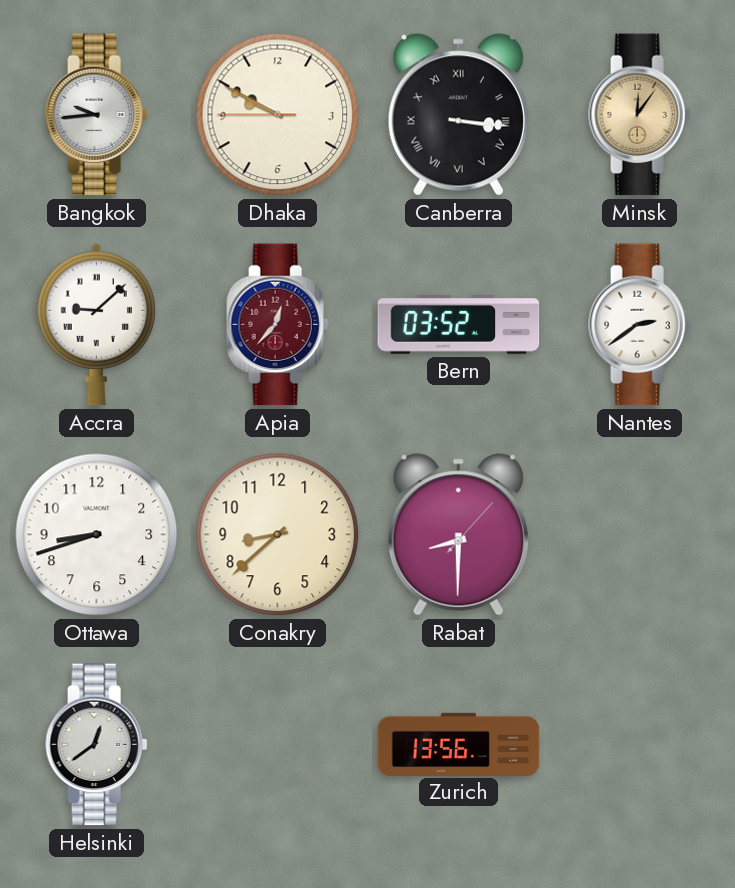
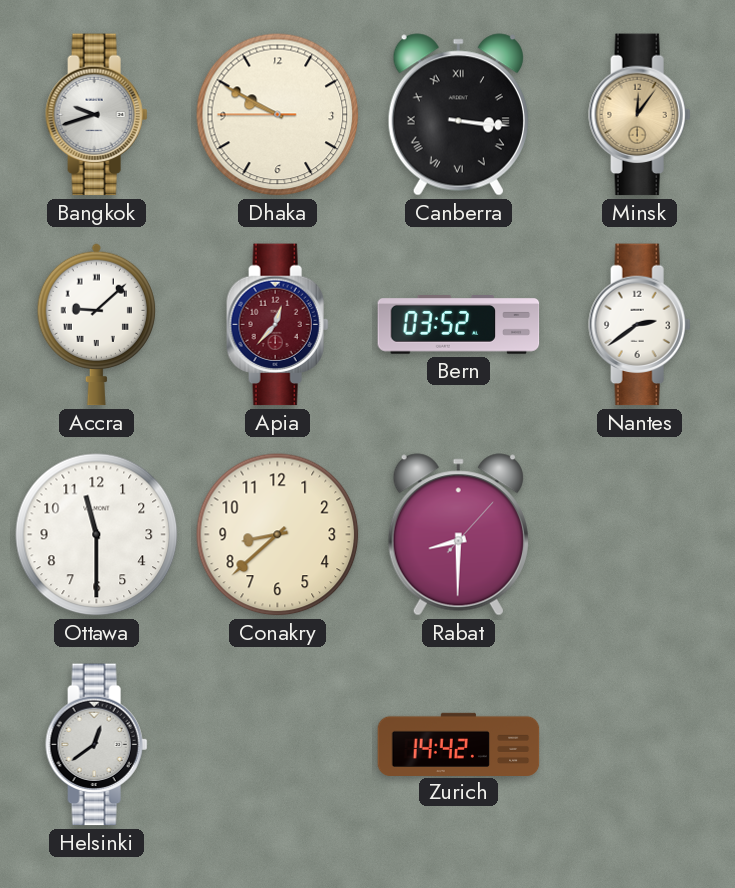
Bangkok: 9:44 -> 9:42 (97, 115)
Ottawa: 8:42 -> 11:30 (97, 535)
Zurich: 13:56 -> 14:42 (459, 744)
